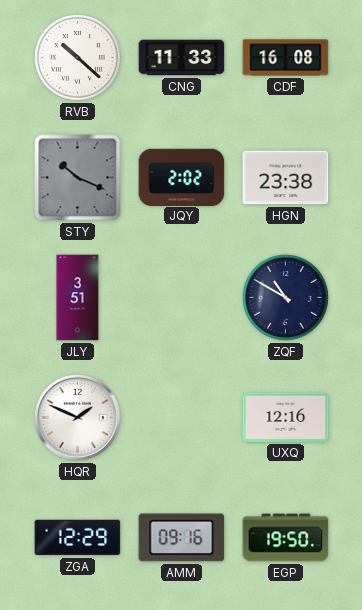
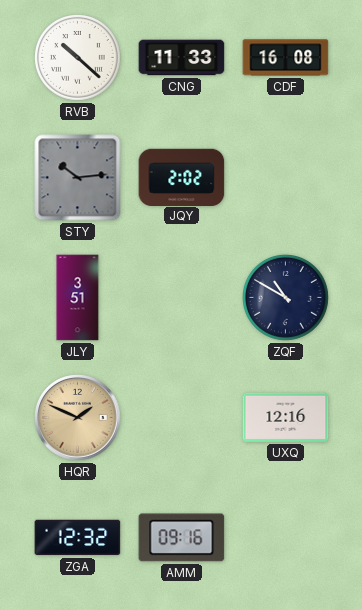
STY: 10:19 -> 10:14 (78, 178)
HGN: 23:38 -> none (286, 178)
HQR dial: white -> champagne (78, 418)
ZGA: 12:29 -> 12:32 (78, 538)
EGP: 19:50 -> none (286, 538)
